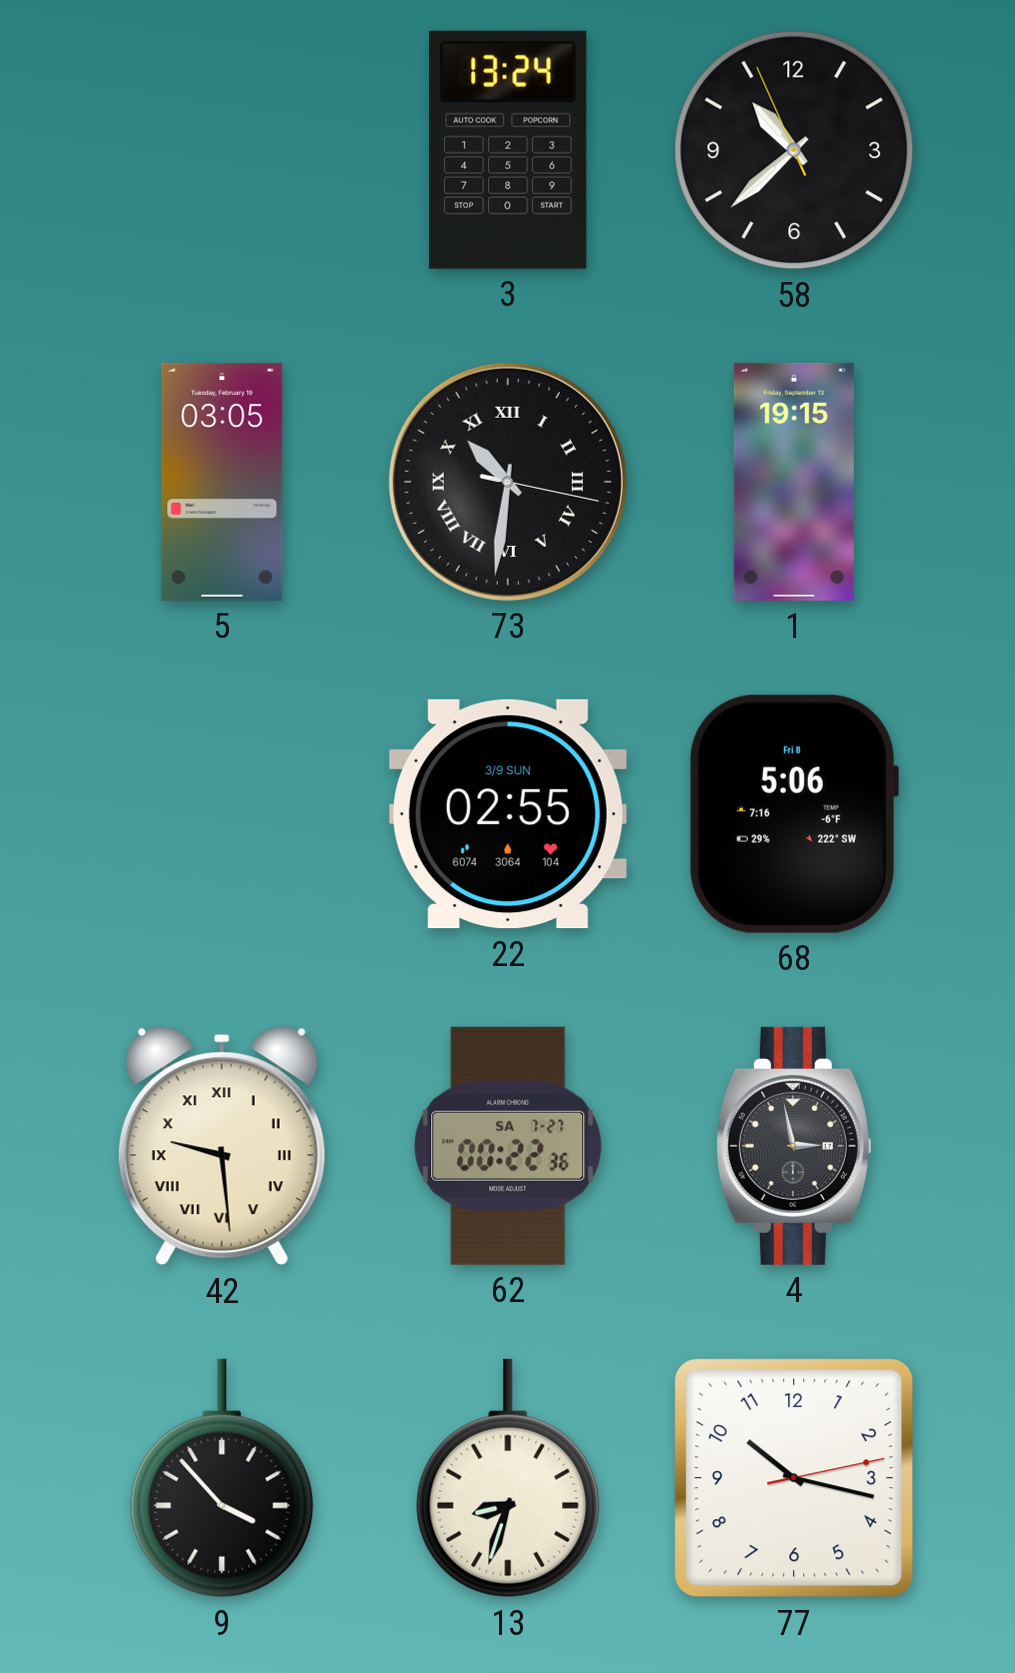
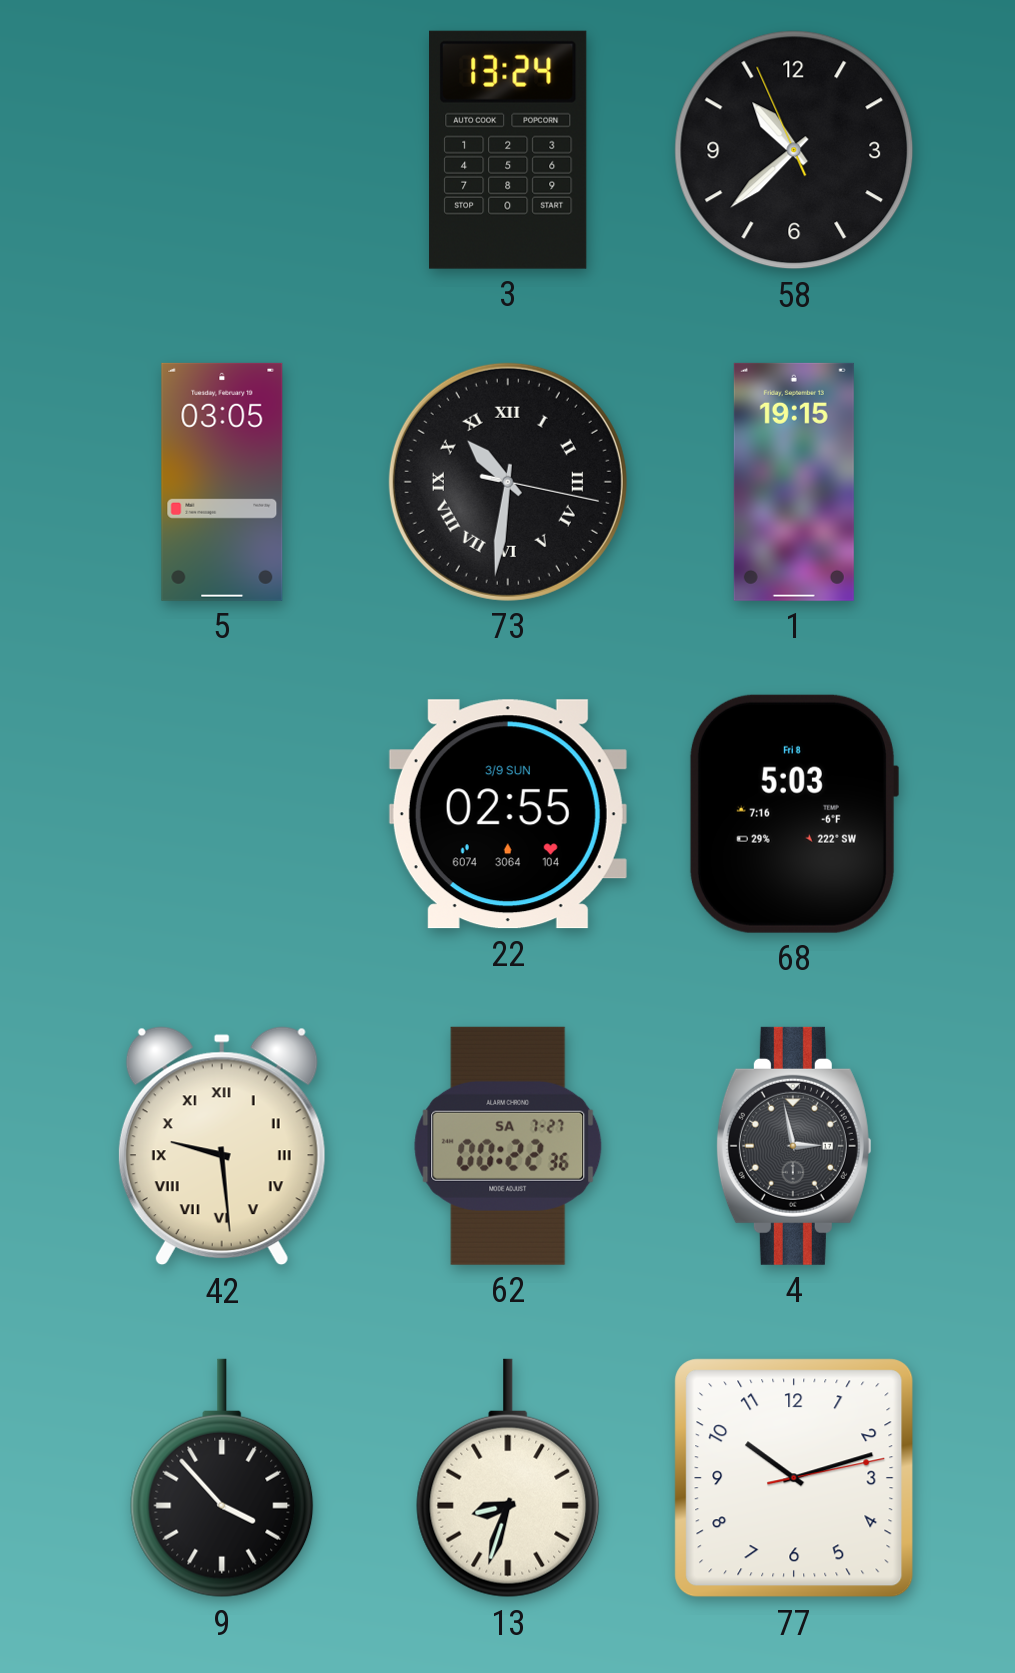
68: 5:06 -> 5:03 (793, 814)
77: 10:17 -> 10:12 (794, 1478)
